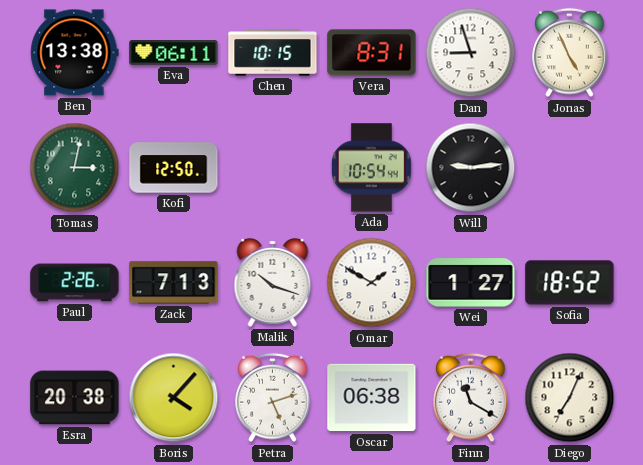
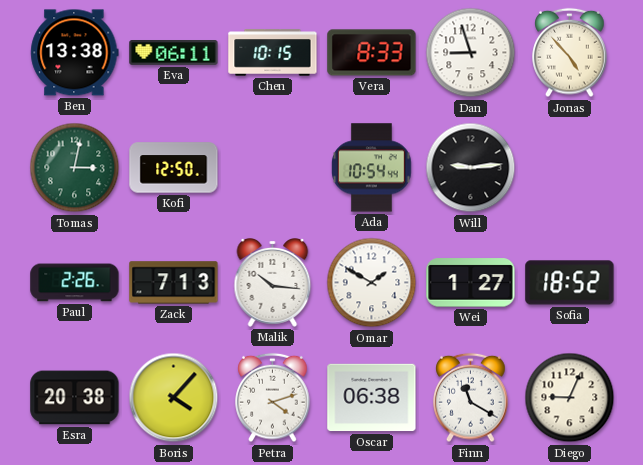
Vera: 8:31 -> 8:33 (372, 53)
Jonas: 4:56 -> 4:53 (570, 53)
Malik: 10:18 -> 10:16 (273, 283)
Petra: 5:12 -> 4:12 (273, 398)
Diego: 7:04 -> 9:04 (570, 398)
